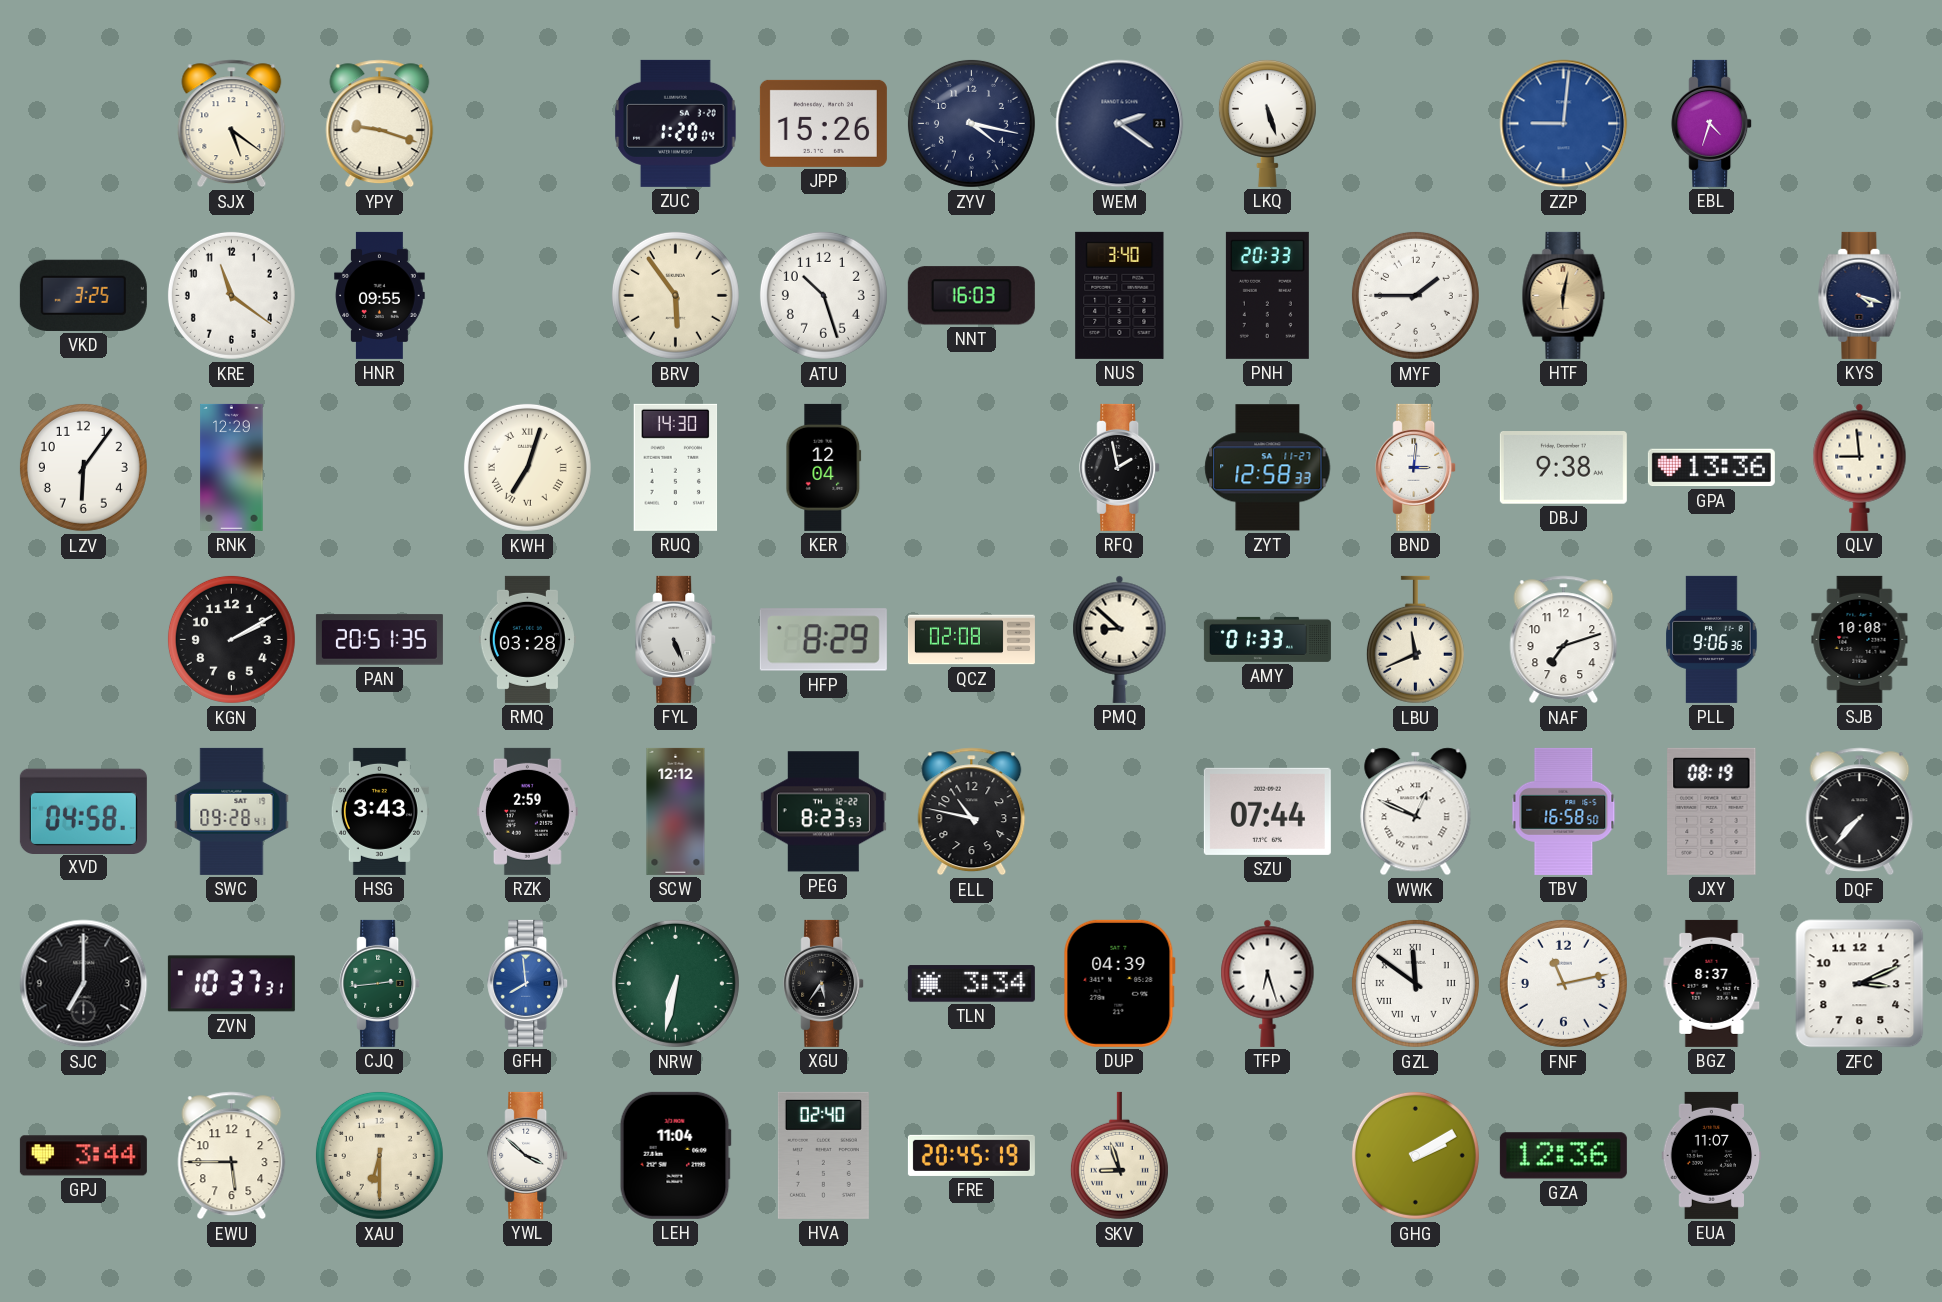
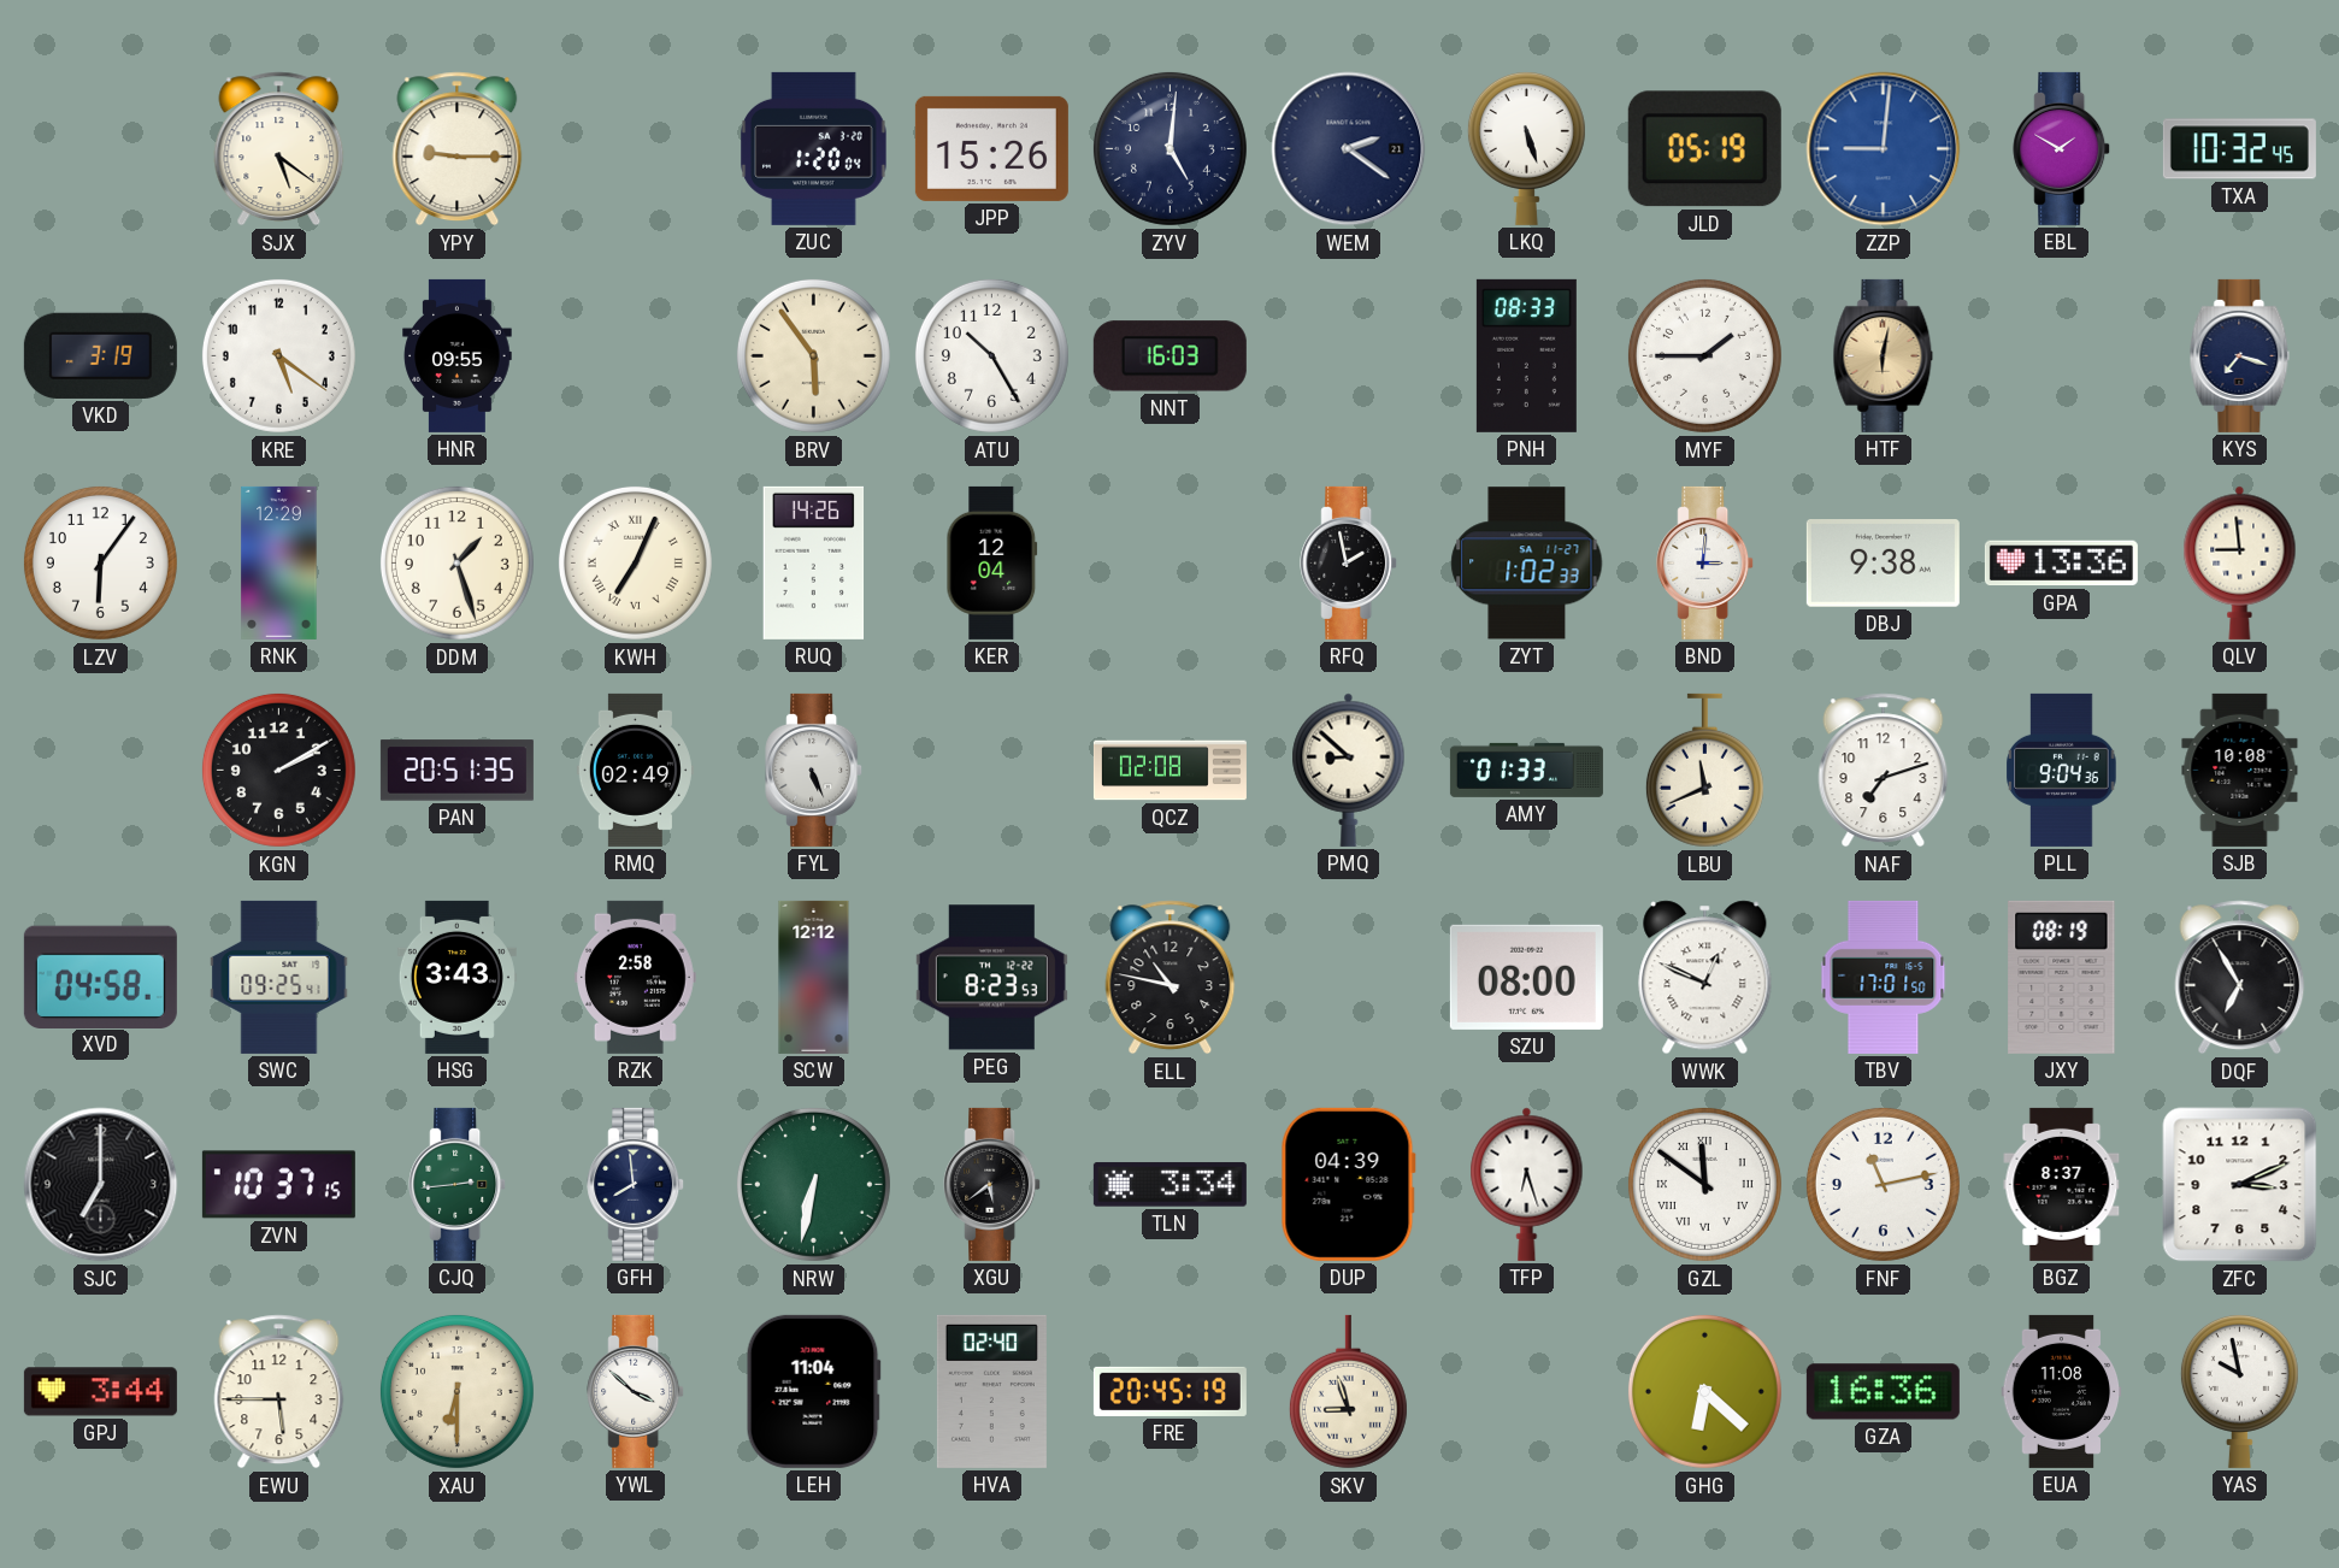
YPY: 9:18 -> 9:15 (458, 149)
ZYV: 4:17 -> 5:01 (1169, 148)
JLD: none -> 05:19 (1704, 149)
EBL: 4:33 -> 1:50 (2062, 148)
TXA: none -> 10:32 (2239, 149)
VKD: 3:25 -> 3:19 (100, 355)
KRE: 11:21 -> 5:21 (278, 355)
ATU: 10:27 -> 10:25 (991, 355)
NUS: 3:40 -> none (1120, 295)
PNH: 20:33 -> 08:33 (1526, 355)
KYS: 4:18 -> 7:18 (2240, 355)
DDM: none -> 1:27 (456, 562)
KWH: 7:03 -> 7:04 (635, 562)
RUQ: 14:30 -> 14:26 (814, 562)
ZYT: 12:58 -> 1:02 (1527, 564)
RMQ: 03:28 -> 02:49 (635, 770)
HFP: 8:29 -> none (823, 640)
PLL: 9:06 -> 9:04 (2062, 770)
SWC: 09:28 -> 09:25 (279, 977)
RZK: 2:59 -> 2:58 (635, 977)
SZU: 07:44 -> 08:00 (1526, 977)
TBV: 16:58 -> 17:01 (1884, 977)
DQF: 7:37 -> 6:55 (2240, 978)
ZVN: 10:37:31 -> 10:37:15 (278, 1185)
GFH dial: blue -> navy (636, 1184)
XGU: 5:36 -> 5:39 (992, 1184)
GHG: 2:10 -> 6:22 (1704, 1391)
GZA: 12:36 -> 16:36 (1883, 1392)
EUA: 11:07 -> 11:08 (2062, 1391)
YAS: none -> 9:58 (2239, 1391)
